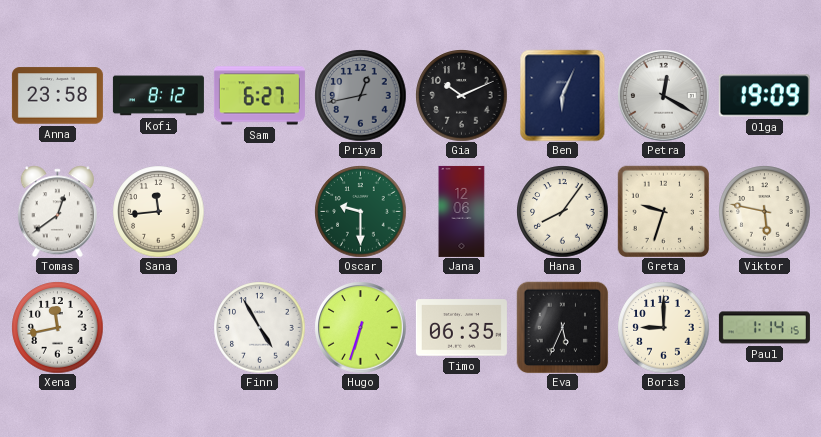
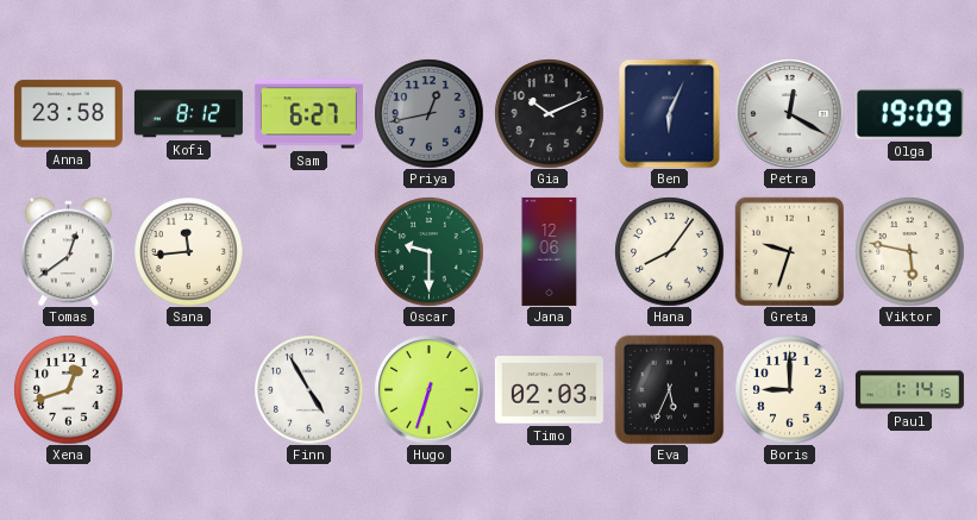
Xena: 11:43 -> 12:42 (68, 389)
Timo: 06:35 -> 02:03 (549, 390)
